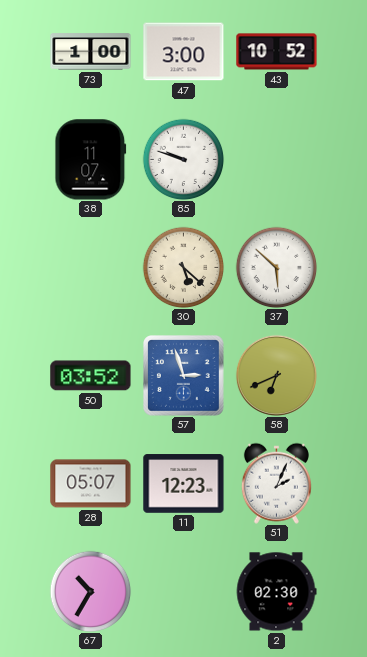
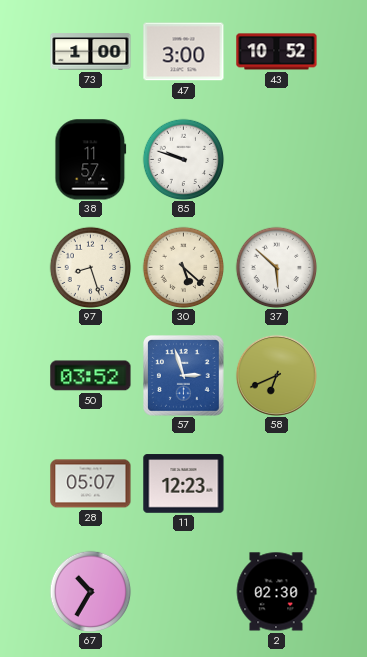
38: 11:07 -> 11:57 (91, 160)
97: none -> 8:27 (90, 267)
51: 2:04 -> none (276, 483)
